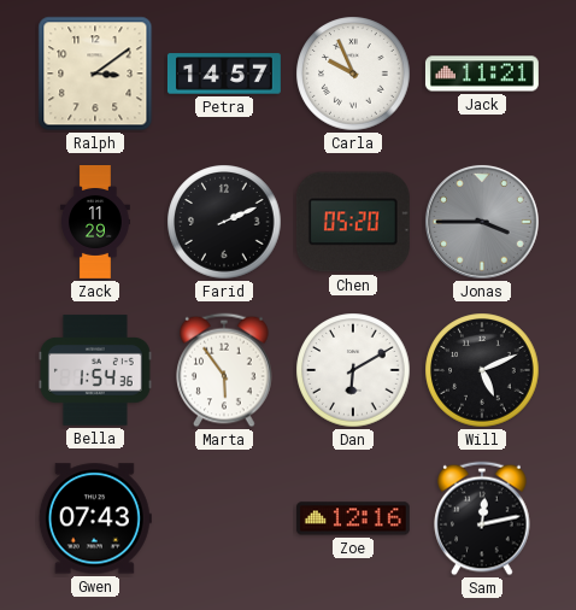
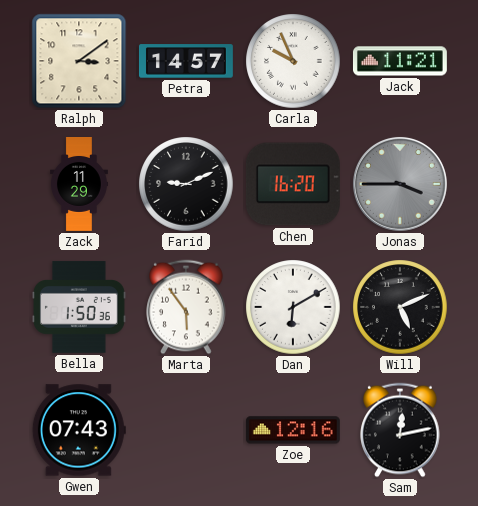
Farid: 2:11 -> 9:11 (186, 184)
Chen: 05:20 -> 16:20 (293, 184)
Bella: 1:54 -> 1:50 (79, 307)
